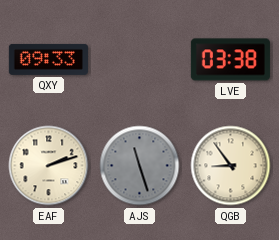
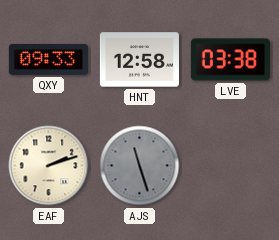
HNT: none -> 12:58 (139, 60)
QGB: 8:54 -> none (231, 166)
